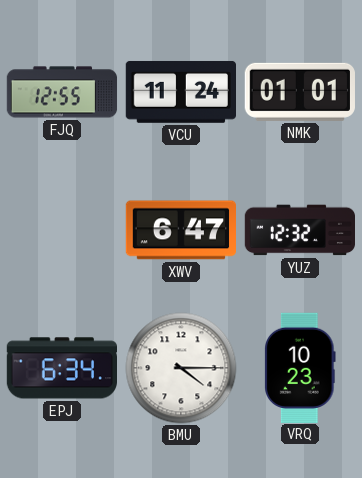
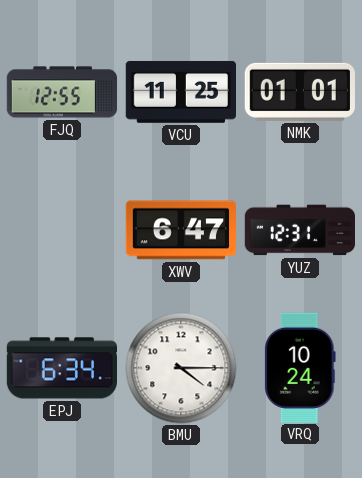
VCU: 11:24 -> 11:25 (180, 92)
YUZ: 12:32 -> 12:31 (299, 230)
VRQ: 10:23 -> 10:24 (301, 367)
